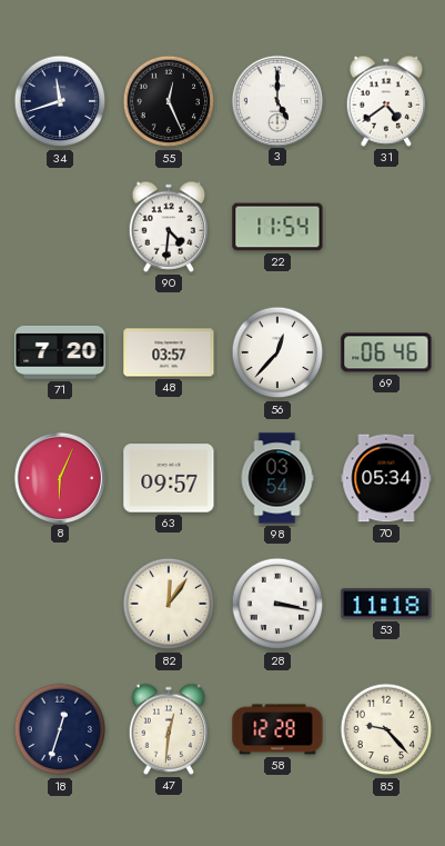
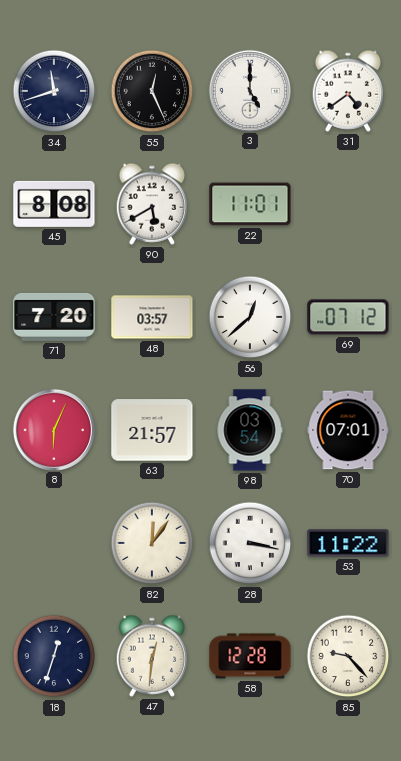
45: none -> 8:08 (54, 204)
90: 4:31 -> 5:40 (152, 204)
22: 11:54 -> 11:01 (250, 204)
56: 12:37 -> 12:38 (250, 317)
69: 06:46 -> 07:12 (348, 317)
63: 09:57 -> 21:57 (152, 430)
70: 05:34 -> 07:01 (348, 430)
53: 11:18 -> 11:22 (348, 543)
